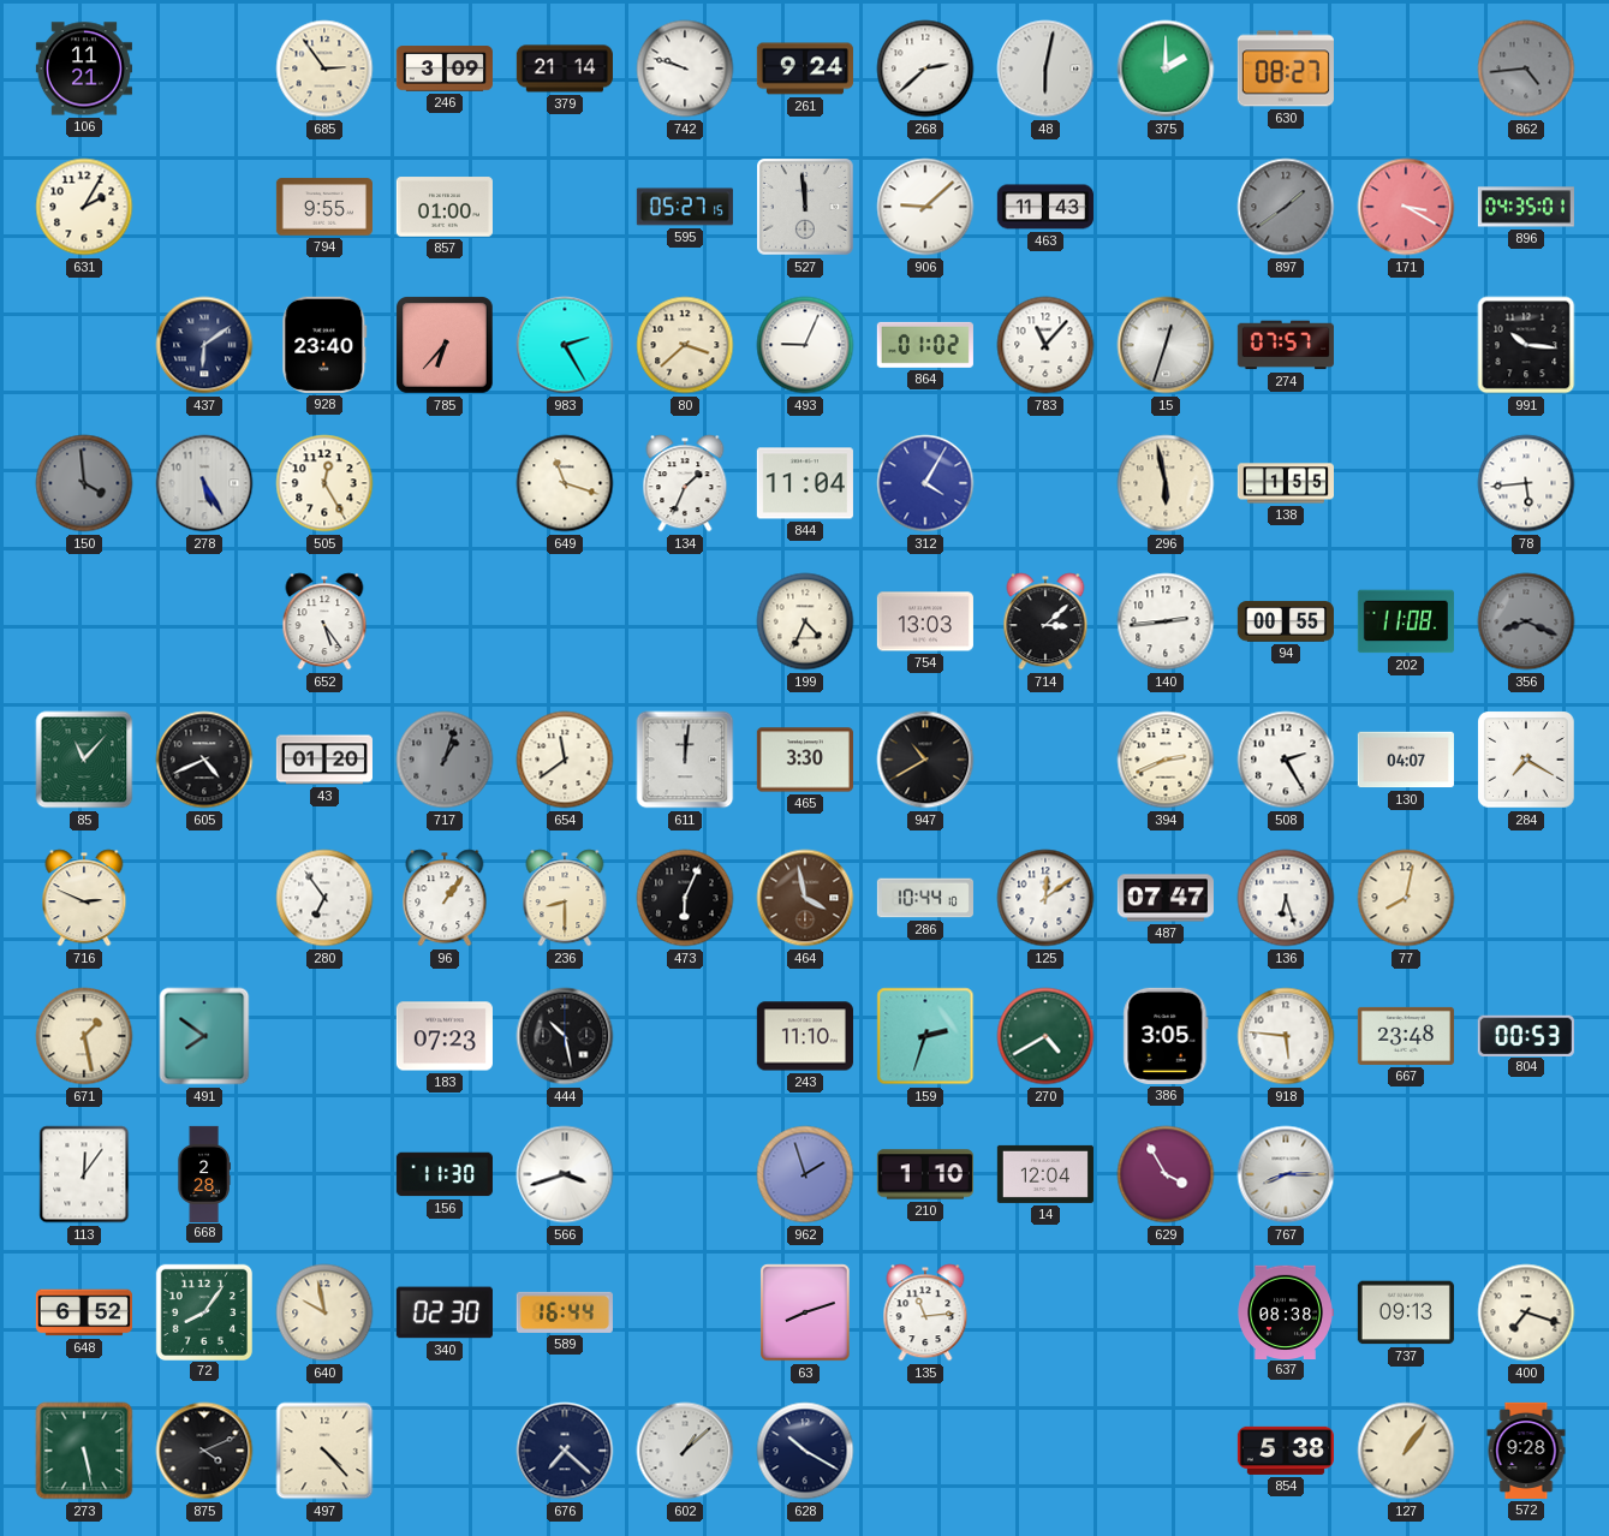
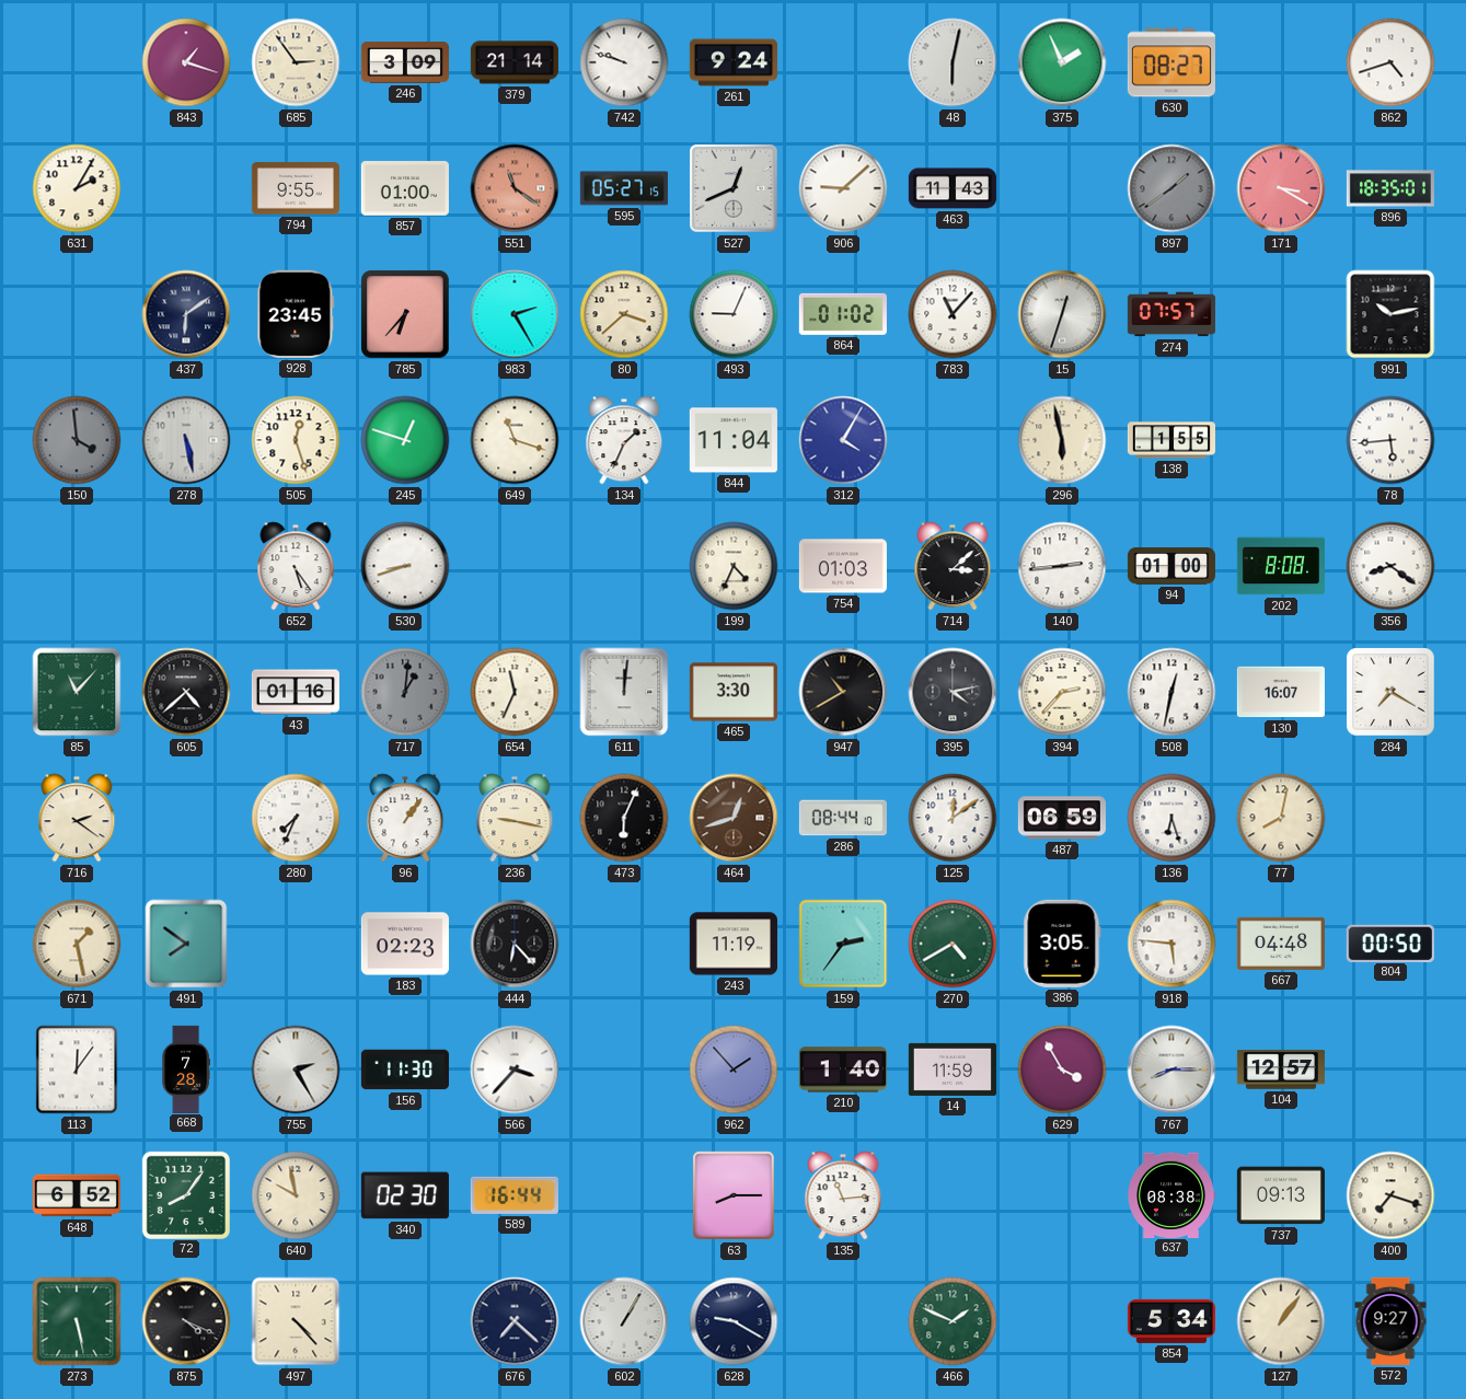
106: 11:21 -> none (84, 69)
843: none -> 1:18 (186, 62)
268: 2:38 -> none (925, 69)
375: 2:00 -> 1:56 (1062, 62)
862: 4:44 -> 4:42 (1390, 62)
862 dial: grey -> white (1390, 62)
551: none -> 11:21 (515, 188)
527: 11:59 -> 12:41 (734, 188)
896: 04:35 -> 18:35 (1390, 188)
928: 23:40 -> 23:45 (296, 314)
991: 10:16 -> 10:13 (1390, 314)
278: 5:25 -> 5:28 (186, 440)
505: 12:25 -> 12:27 (296, 440)
245: none -> 12:48 (405, 440)
530: none -> 8:42 (405, 566)
754: 13:03 -> 01:03 (843, 566)
94: 00:55 -> 01:00 (1171, 566)
202: 11:08 -> 8:08 (1281, 566)
356: 8:19 -> 8:21 (1390, 566)
356 dial: grey -> white (1390, 566)
605: 4:41 -> 4:38 (186, 692)
43: 01:20 -> 01:16 (296, 692)
717: 1:03 -> 1:01 (405, 692)
654: 11:39 -> 11:34 (515, 692)
395: none -> 4:13 (953, 692)
394: 2:41 -> 2:37 (1062, 692)
508: 2:25 -> 12:32 (1171, 692)
130: 04:07 -> 16:07 (1281, 692)
716: 2:49 -> 2:21 (77, 818)
280: 6:54 -> 7:34 (296, 818)
236: 8:30 -> 9:17 (515, 818)
464: 3:58 -> 12:42 (734, 818)
286: 10:44 -> 08:44 (843, 818)
487: 07:47 -> 06:59 (1062, 818)
183: 07:23 -> 02:23 (405, 944)
444: 10:28 -> 6:23 (515, 944)
243: 11:10 -> 11:19 (734, 944)
159: 2:33 -> 2:36 (843, 944)
667: 23:48 -> 04:48 (1281, 944)
804: 00:53 -> 00:50 (1390, 943)
668: 2:28 -> 7:28 (186, 1068)
755: none -> 2:25 (296, 1070)
566: 3:42 -> 3:37 (515, 1070)
962: 1:57 -> 1:53 (734, 1070)
210: 1:10 -> 1:40 (843, 1070)
14: 12:04 -> 11:59 (953, 1070)
104: none -> 12:57 (1280, 1070)
63: 8:12 -> 8:15 (734, 1195)
875: 4:11 -> 4:19 (186, 1321)
602: 1:08 -> 1:05 (624, 1321)
628: 10:20 -> 9:20 (734, 1321)
466: none -> 1:49 (953, 1321)
854: 5:38 -> 5:34 (1171, 1321)
572: 9:28 -> 9:27 (1390, 1321)
